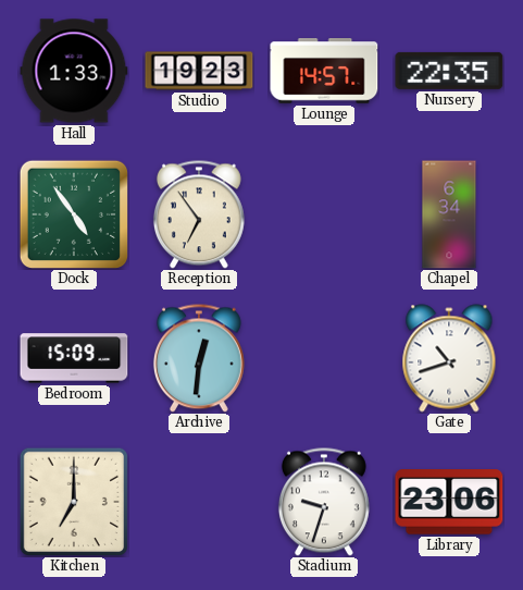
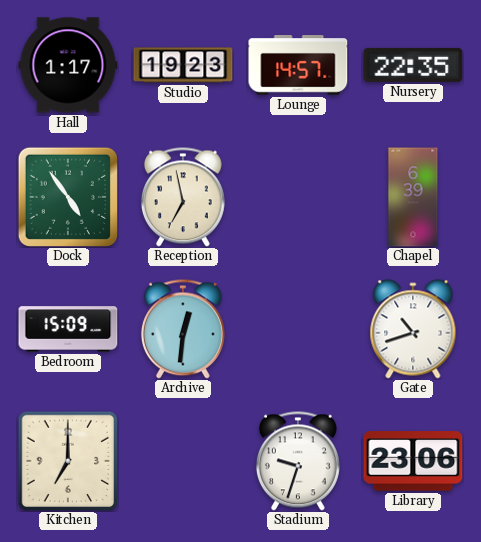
Hall: 1:33 -> 1:17 (68, 65)
Reception: 6:54 -> 6:58 (183, 197)
Chapel: 6:34 -> 6:39 (413, 197)
